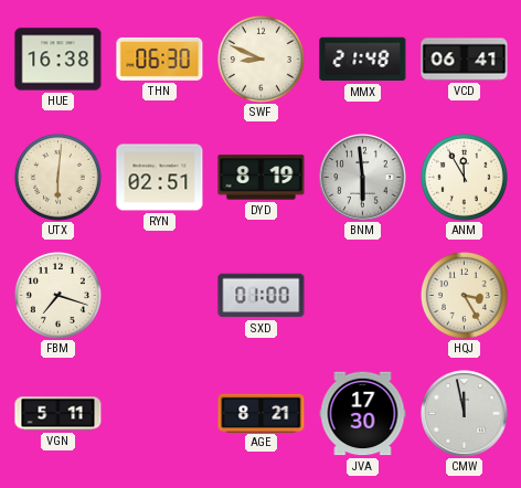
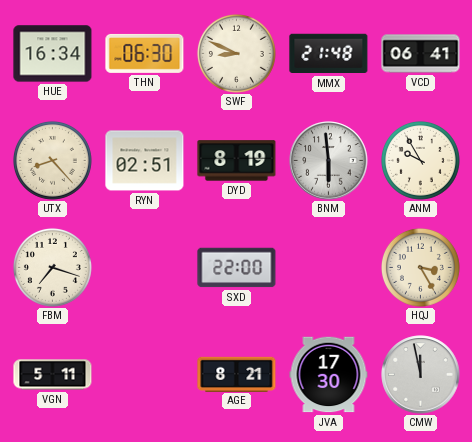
HUE: 16:38 -> 16:34 (53, 54)
UTX: 6:01 -> 8:23 (52, 160)
ANM: 11:55 -> 9:55 (420, 160)
SXD: 01:00 -> 22:00 (237, 268)
